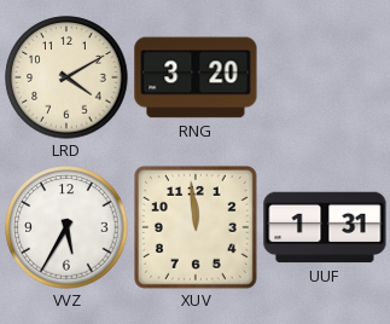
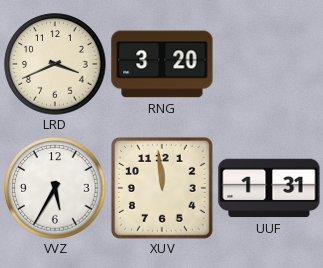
LRD: 4:10 -> 3:41 (55, 64)
